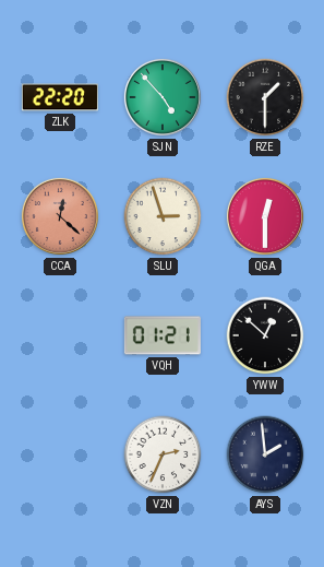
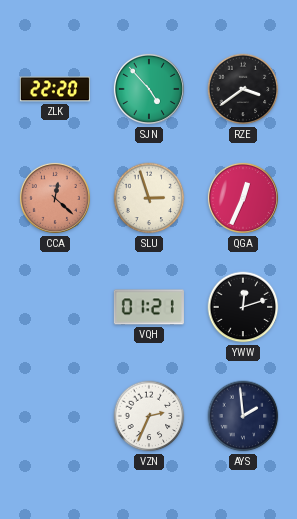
RZE: 1:30 -> 3:39 (243, 89)
QGA: 12:30 -> 12:34 (243, 198)
YWW: 12:52 -> 12:12 (243, 307)
